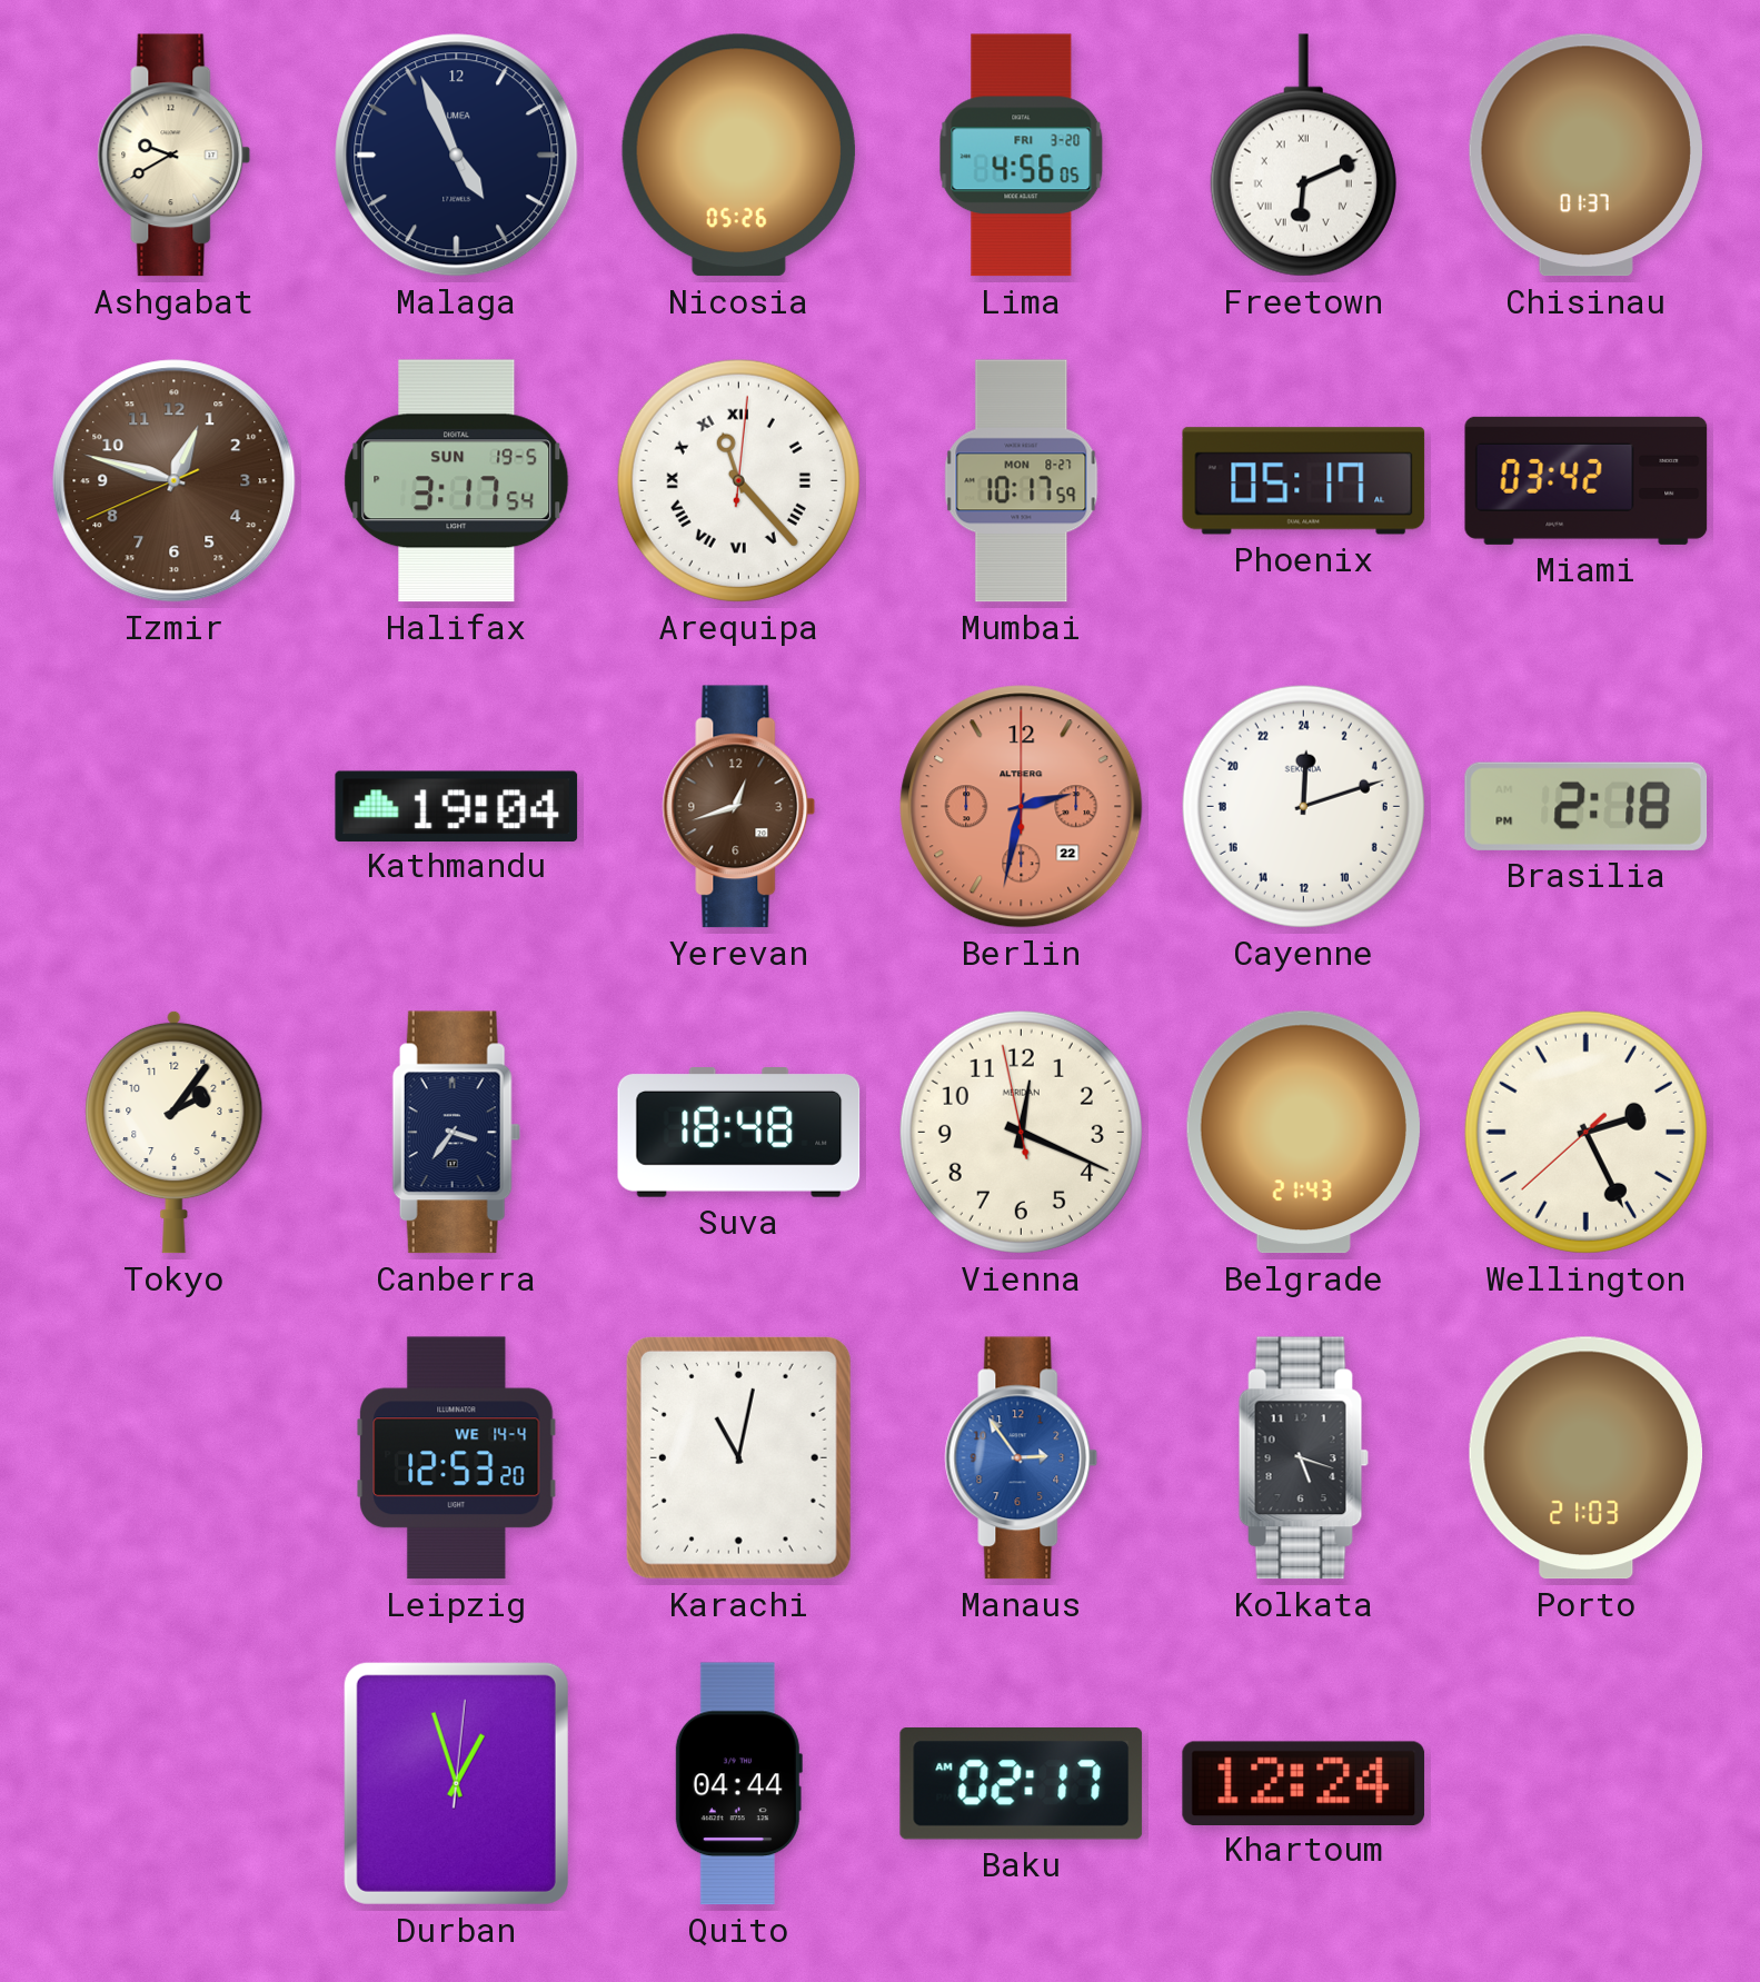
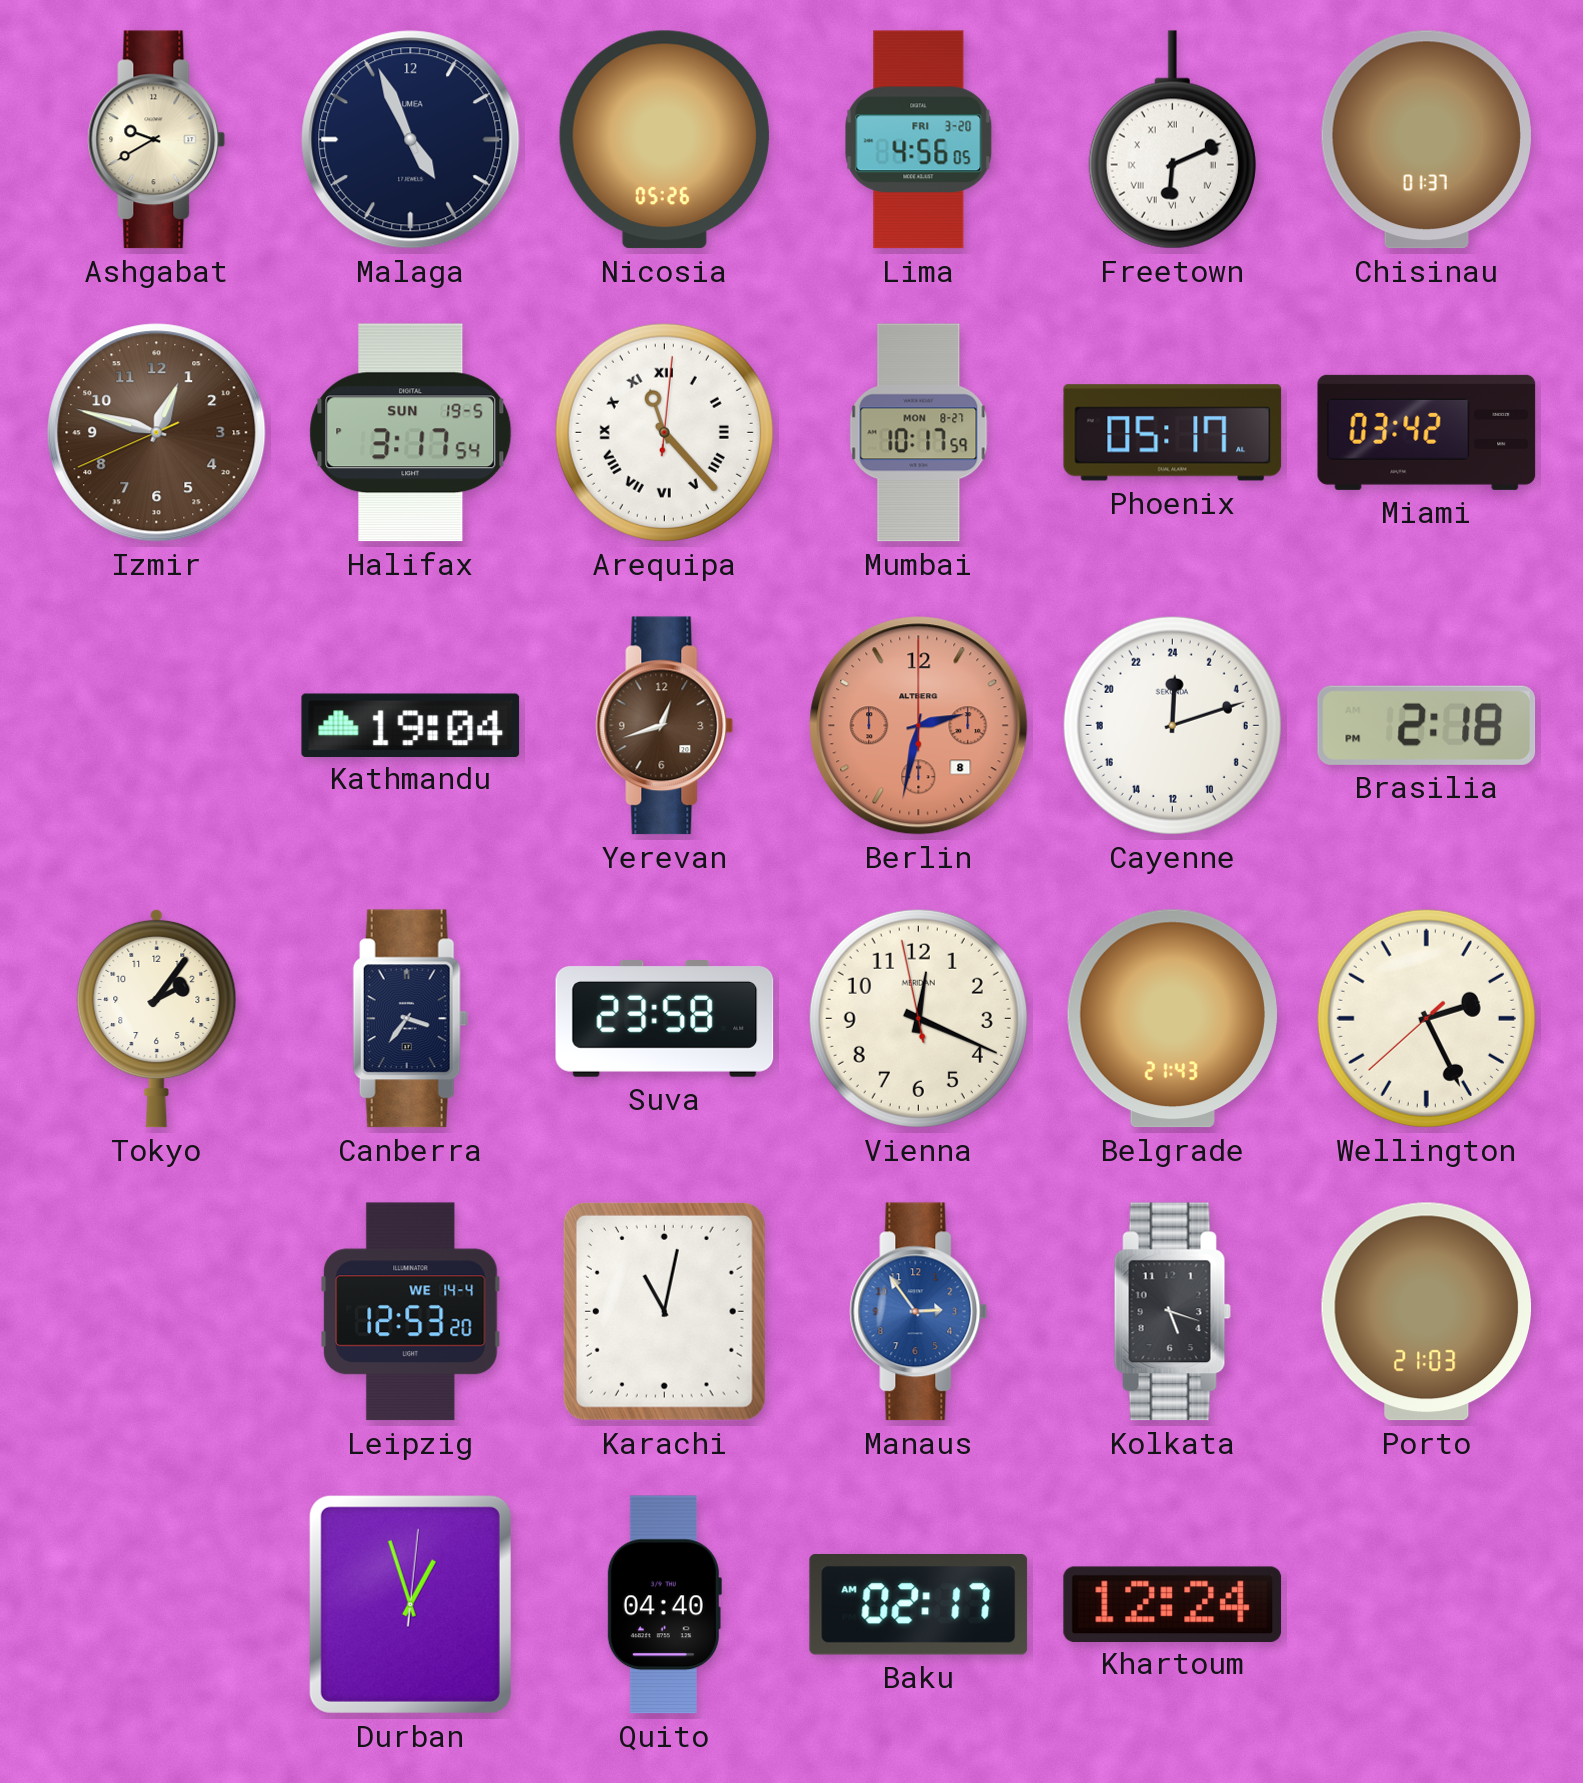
Berlin date: 22 -> 8 (919, 726)
Suva: 18:48 -> 23:58 (665, 1019)
Quito: 04:44 -> 04:40 (664, 1605)
